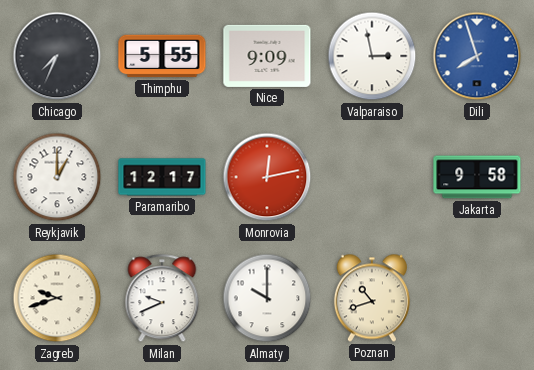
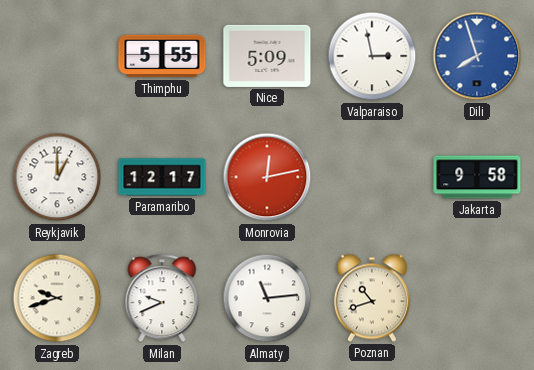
Chicago: 7:34 -> none (57, 56)
Nice: 9:09 -> 5:09 (267, 56)
Almaty: 10:00 -> 11:14 (267, 298)
